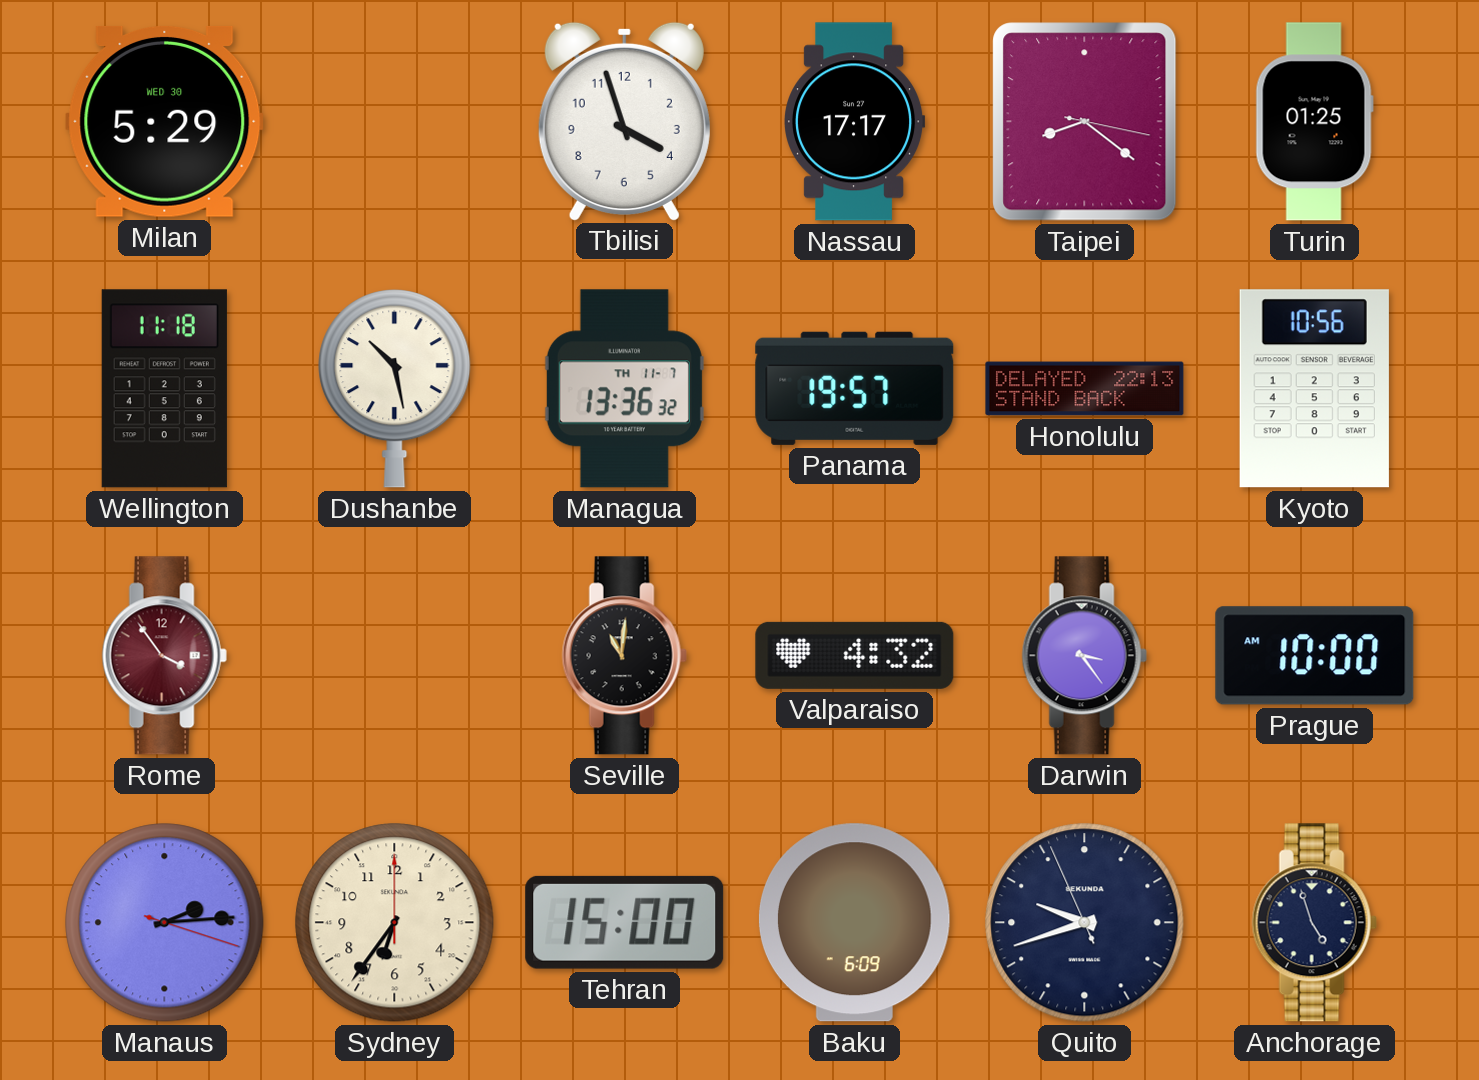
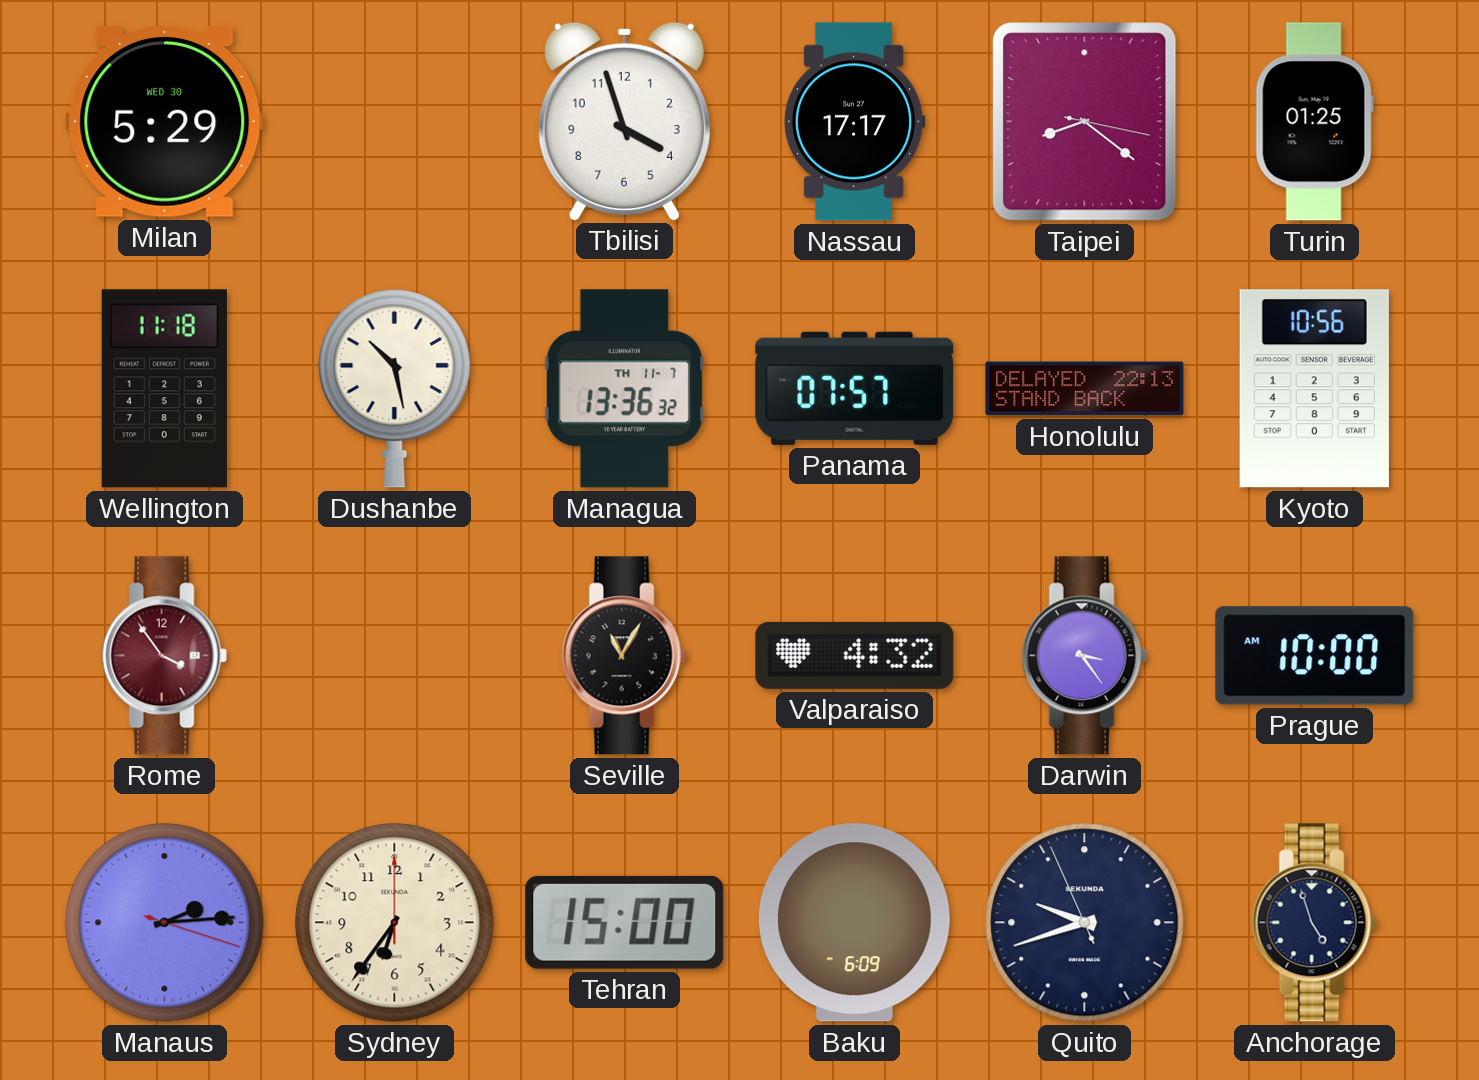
Panama: 19:57 -> 07:57 (855, 388)
Seville: 11:01 -> 11:05 (624, 656)
